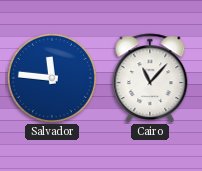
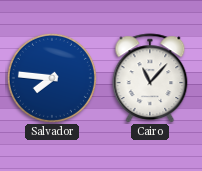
Salvador: 11:46 -> 7:46 (52, 78)
